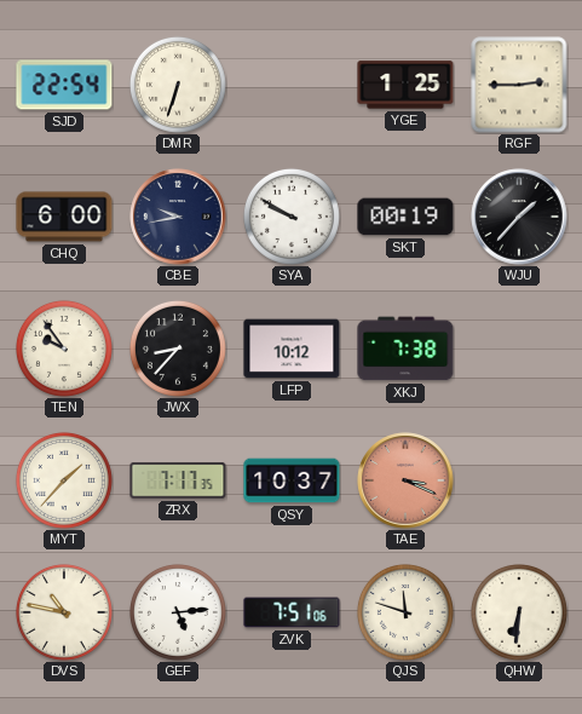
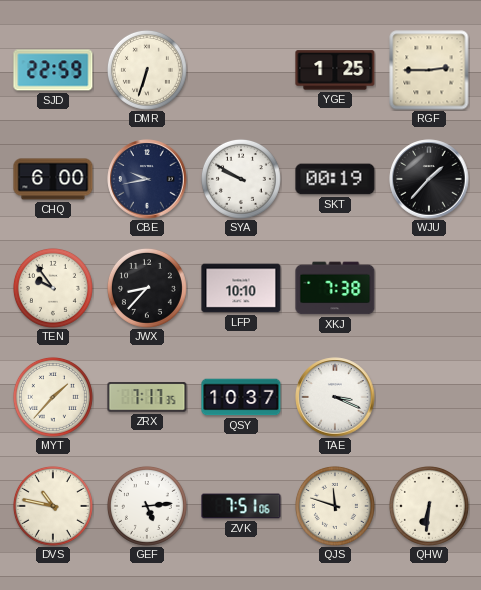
SJD: 22:54 -> 22:59 (53, 70)
LFP: 10:12 -> 10:10 (241, 288)
TAE dial: salmon -> white (335, 397)
